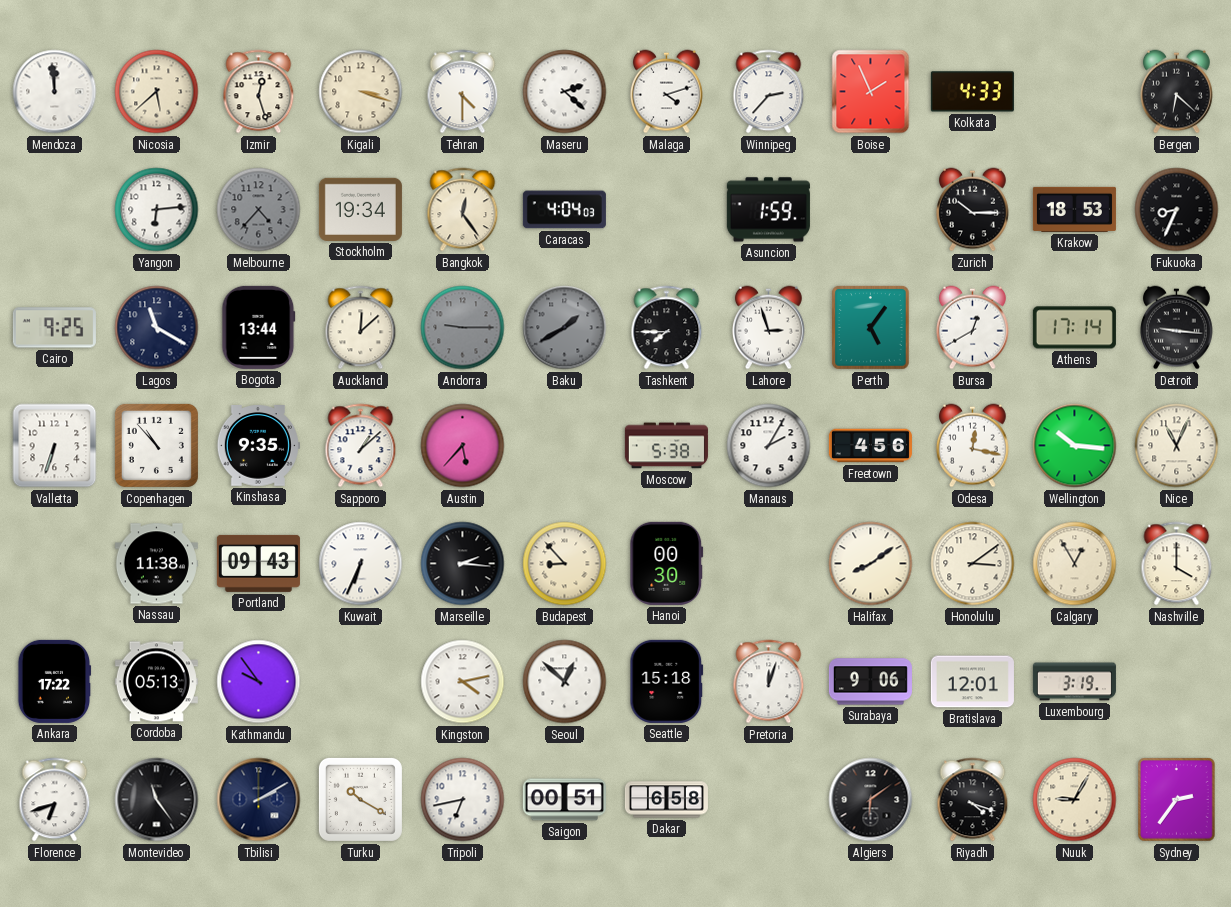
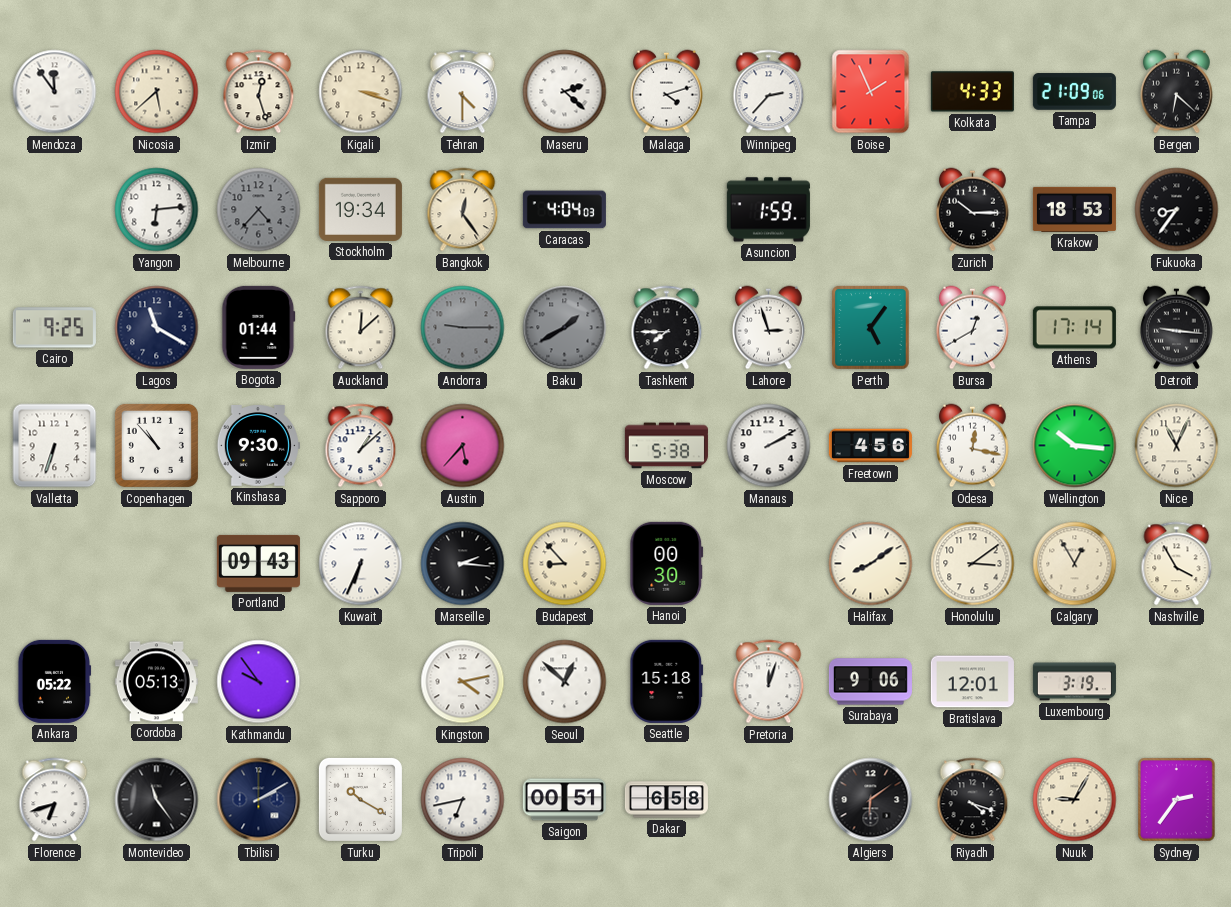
Mendoza: 11:59 -> 11:54 (55, 92)
Tampa: none -> 21:09 (1074, 92)
Fukuoka: 8:34 -> 8:36 (1177, 210)
Bogota: 13:44 -> 01:44 (259, 327)
Kinshasa: 9:35 -> 9:30 (258, 446)
Manaus: 2:05 -> 2:10 (769, 446)
Nassau: 11:38 -> none (156, 564)
Nashville: 4:00 -> 3:55 (1177, 564)
Ankara: 17:22 -> 05:22 (54, 681)
